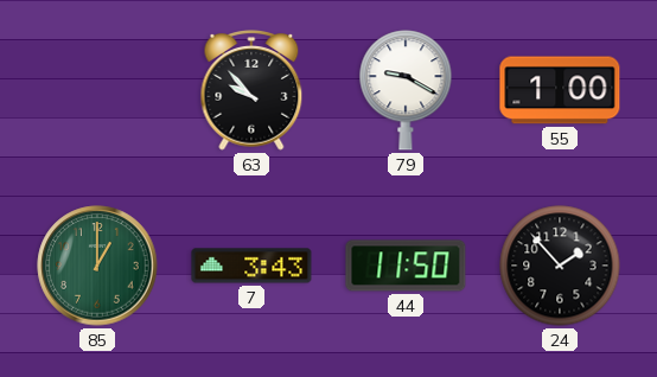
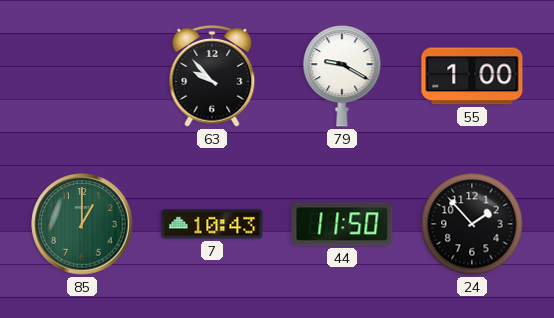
7: 3:43 -> 10:43 (212, 224)
